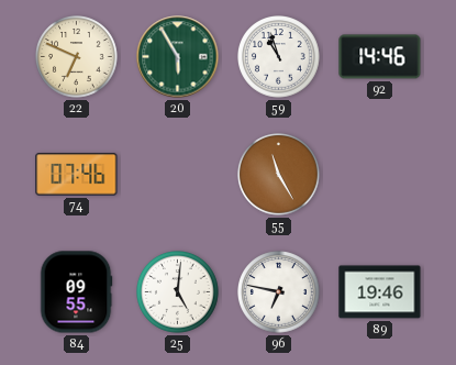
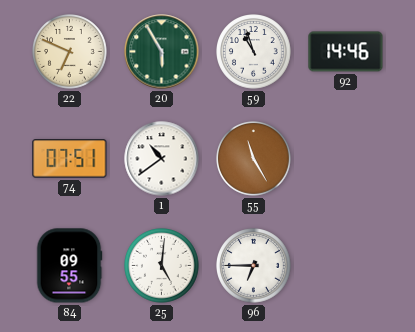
74: 07:46 -> 07:51 (70, 159)
1: none -> 10:39 (162, 159)
96: 6:47 -> 6:45 (254, 266)
89: 19:46 -> none (380, 292)
